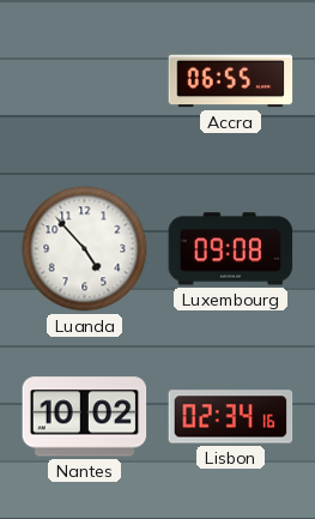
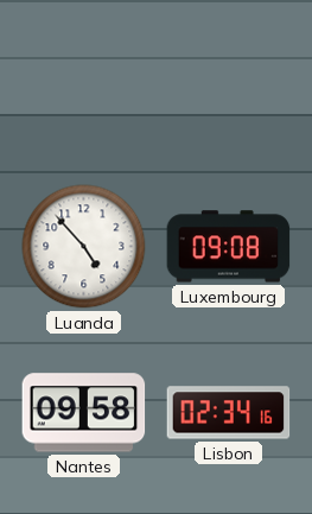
Accra: 06:55 -> none (231, 82)
Nantes: 10:02 -> 09:58 (84, 413)
